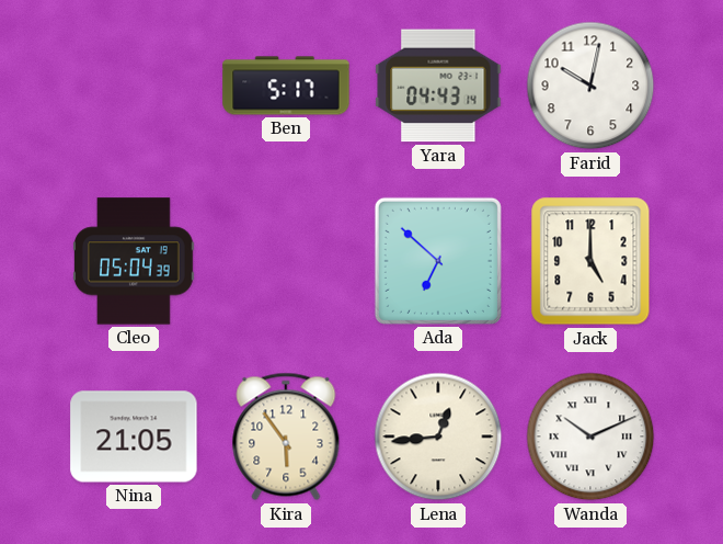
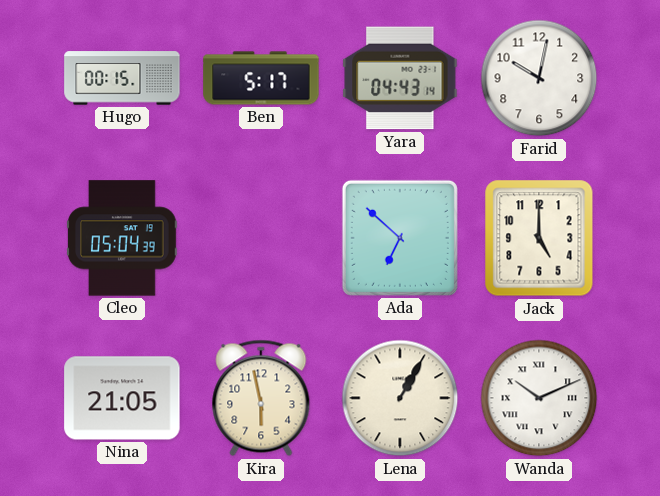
Hugo: none -> 00:15 (122, 78)
Kira: 5:54 -> 5:58 (261, 398)
Lena: 12:44 -> 1:05 (400, 398)
